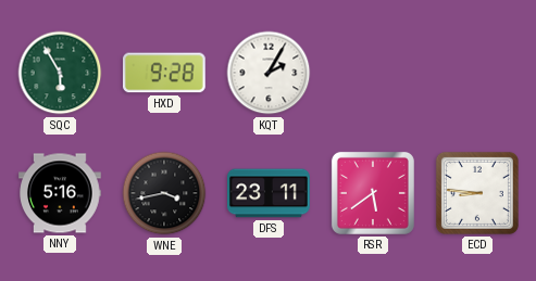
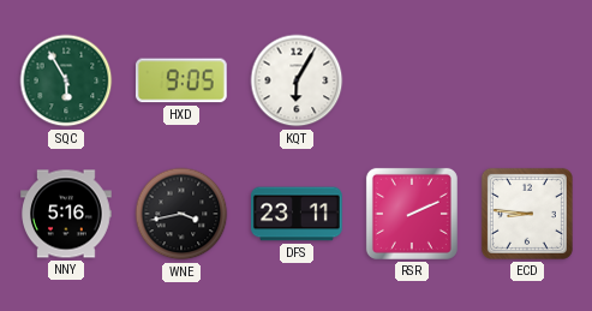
HXD: 9:28 -> 9:05 (181, 80)
KQT: 2:05 -> 6:05 (297, 80)
RSR: 5:39 -> 2:11 (412, 214)
